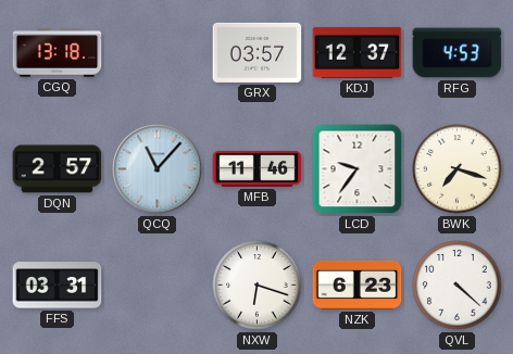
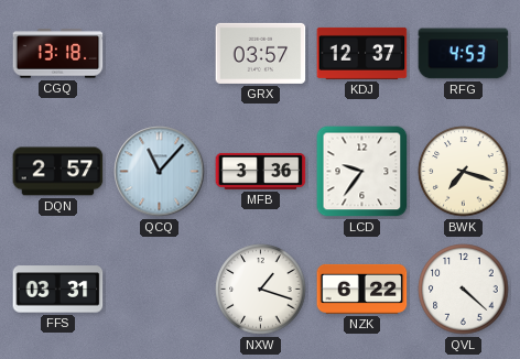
MFB: 11:46 -> 3:36 (261, 171)
NXW: 6:18 -> 1:18 (261, 290)
NZK: 6:23 -> 6:22 (362, 289)
